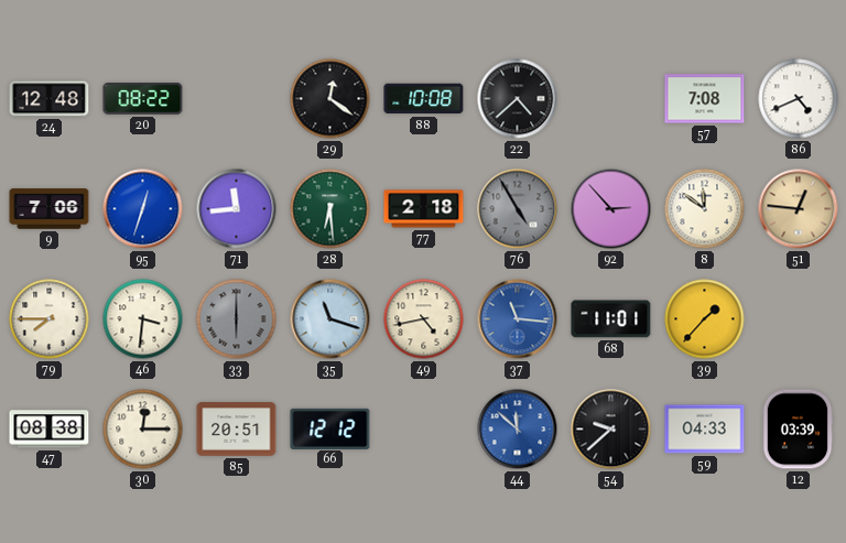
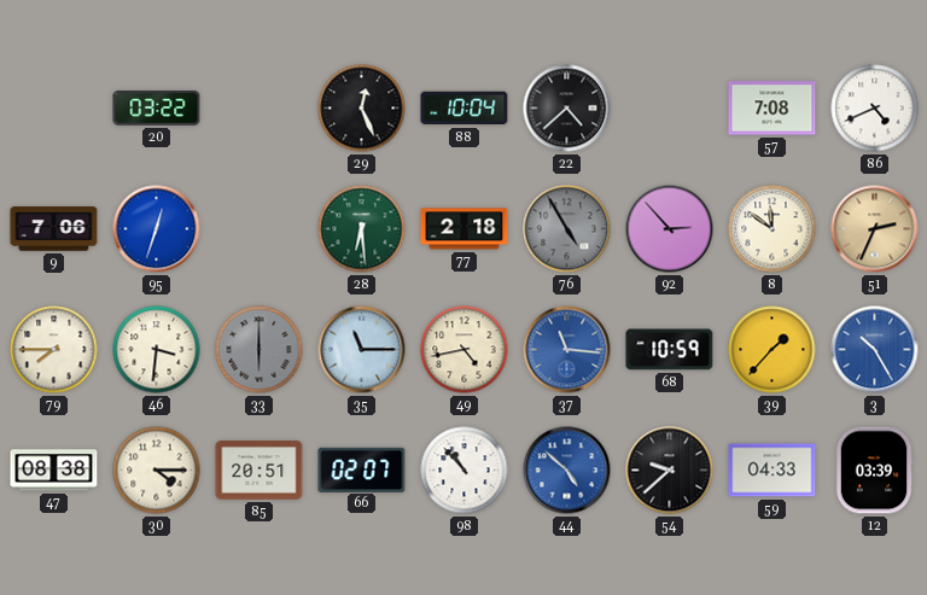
24: 12:48 -> none (50, 99)
20: 08:22 -> 03:22 (157, 109)
29: 12:21 -> 12:26 (362, 109)
88: 10:08 -> 10:04 (465, 109)
71: 11:44 -> none (237, 209)
51: 12:46 -> 2:34 (875, 229)
35: 11:18 -> 11:15 (362, 350)
68: 11:01 -> 10:59 (670, 350)
3: none -> 10:25 (875, 350)
30: 12:15 -> 4:15 (157, 471)
66: 12:12 -> 02:07 (362, 469)
98: none -> 10:53 (465, 471)
44: 11:52 -> 4:52 (567, 471)
